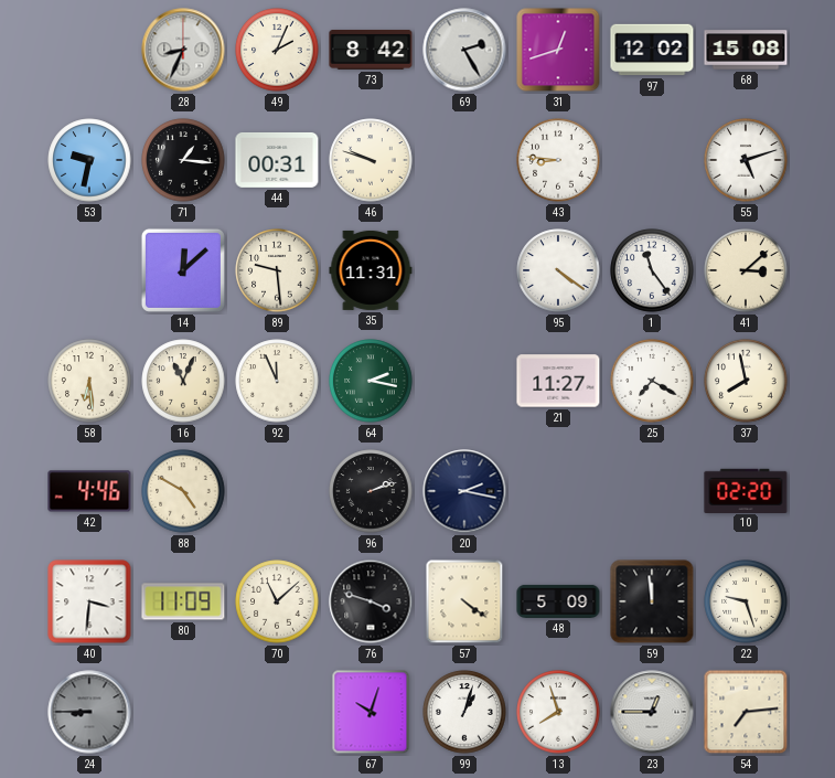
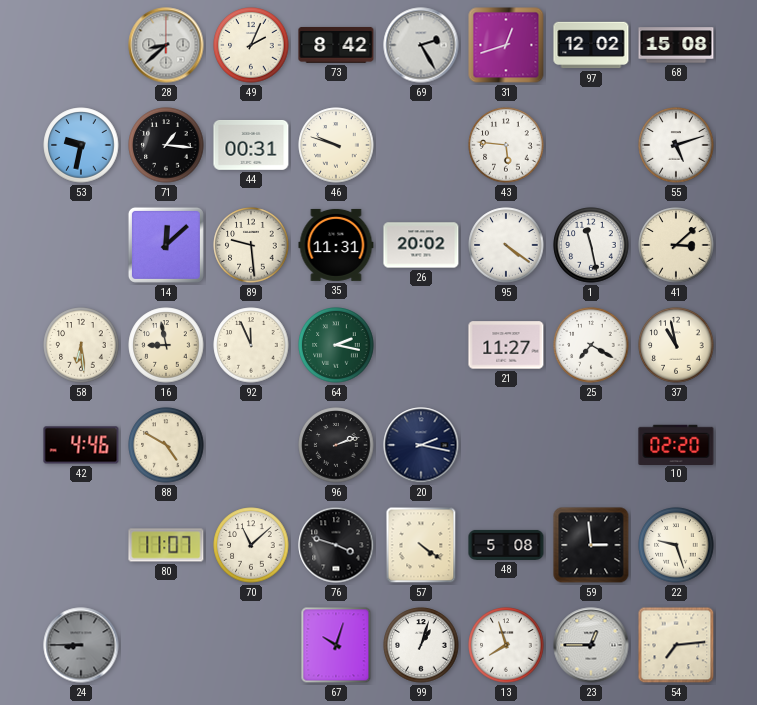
28: 8:34 -> 8:38 (166, 45)
43: 8:46 -> 5:46 (506, 145)
26: none -> 20:02 (421, 245)
1: 11:24 -> 11:28 (591, 245)
16: 11:04 -> 8:58 (166, 345)
37: 7:58 -> 10:58 (676, 345)
40: 3:31 -> none (89, 601)
80: 11:09 -> 11:07 (166, 545)
48: 5:09 -> 5:08 (506, 545)
59: 11:59 -> 2:59 (591, 545)
